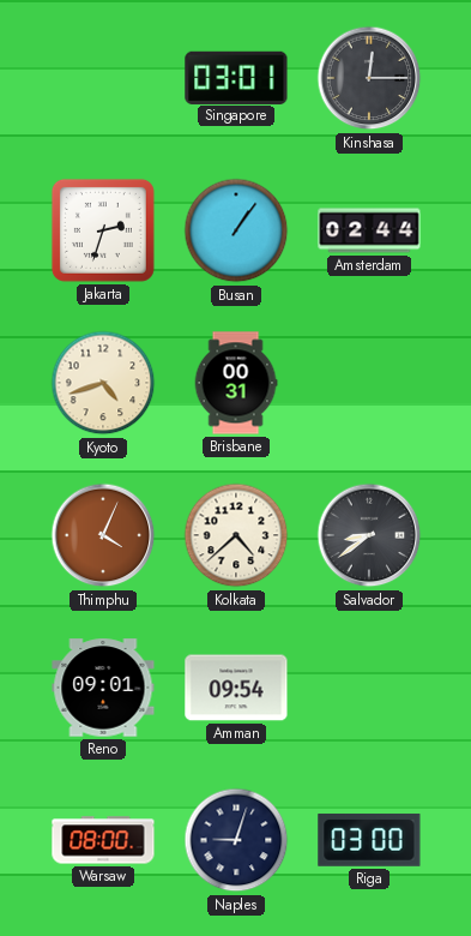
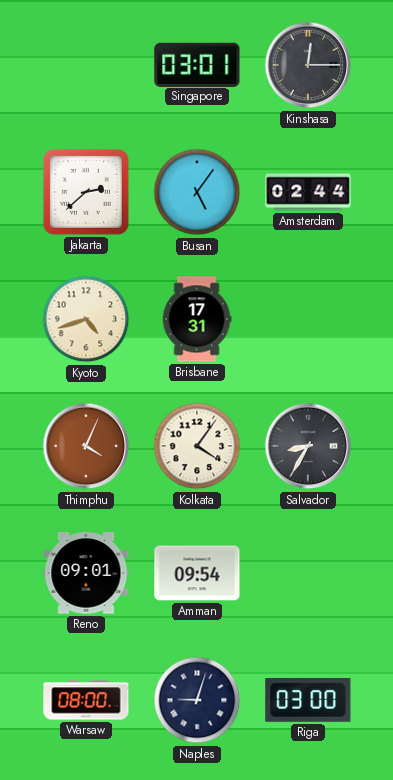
Jakarta: 2:33 -> 2:38 (86, 192)
Busan: 1:06 -> 5:06 (197, 192)
Brisbane: 00:31 -> 17:31 (197, 319)
Kolkata: 4:38 -> 4:06 (197, 446)
Salvador: 8:39 -> 8:35 (308, 446)
